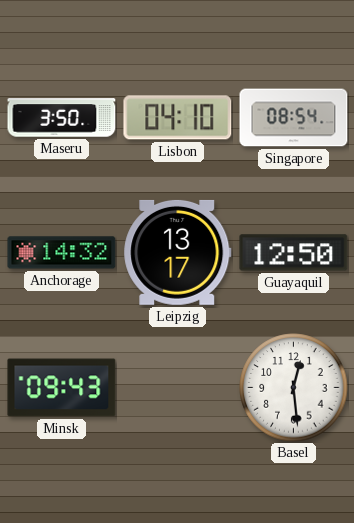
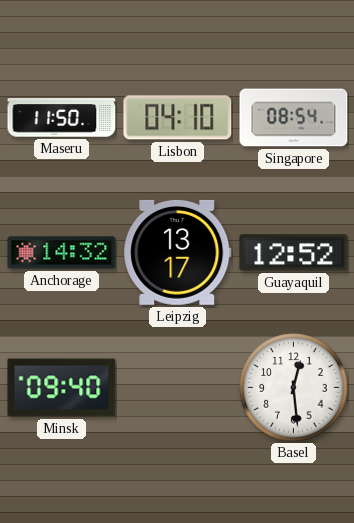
Maseru: 3:50 -> 11:50 (62, 118)
Guayaquil: 12:50 -> 12:52 (294, 253)
Minsk: 09:43 -> 09:40 (62, 388)
